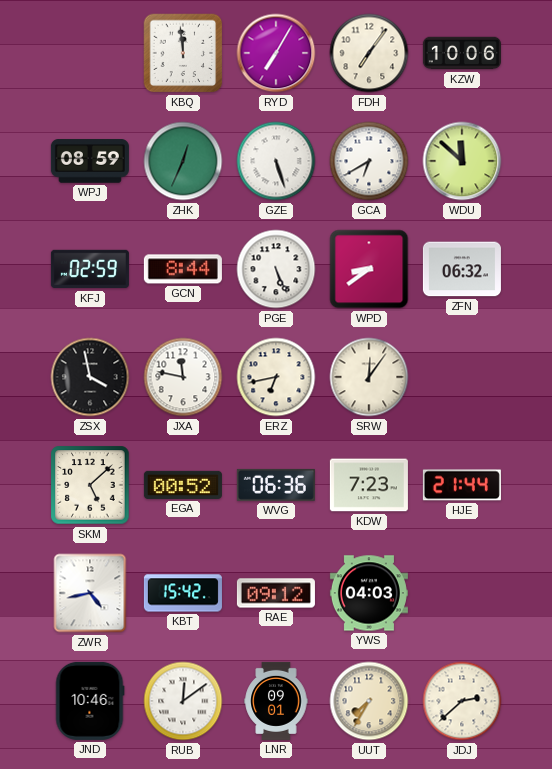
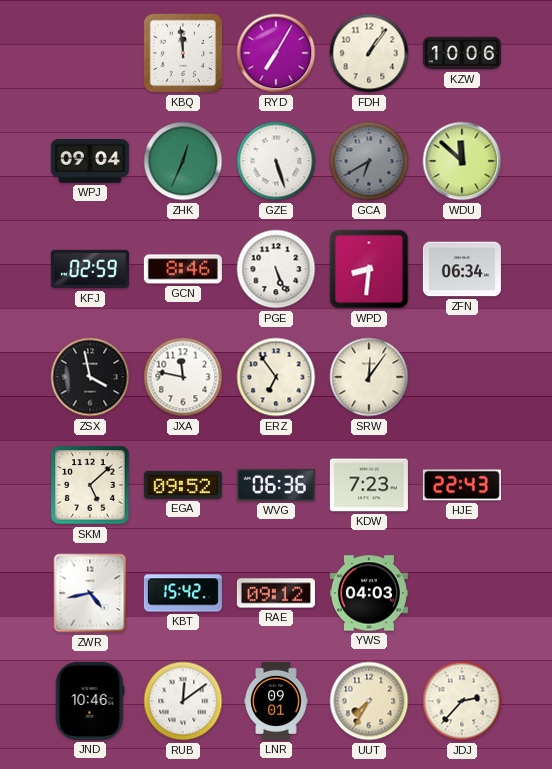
FDH: 7:06 -> 1:06 (369, 53)
WPJ: 08:59 -> 09:04 (90, 161)
GCA dial: white -> grey (369, 161)
GCN: 8:44 -> 8:46 (183, 269)
WPD: 8:39 -> 8:31 (369, 269)
ZFN: 06:32 -> 06:34 (462, 269)
ERZ: 6:43 -> 6:54 (276, 377)
EGA: 00:52 -> 09:52 (183, 485)
HJE: 21:44 -> 22:43 (462, 485)
JDJ: 2:38 -> 2:37 (462, 701)
